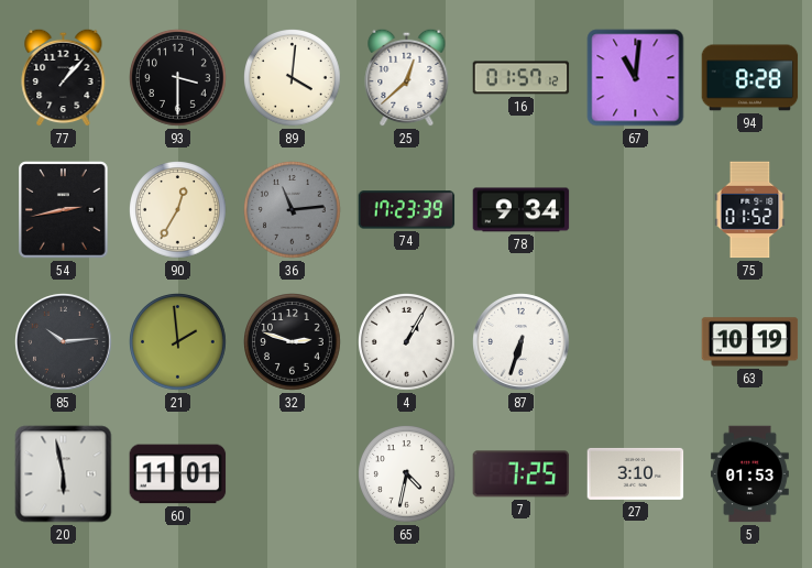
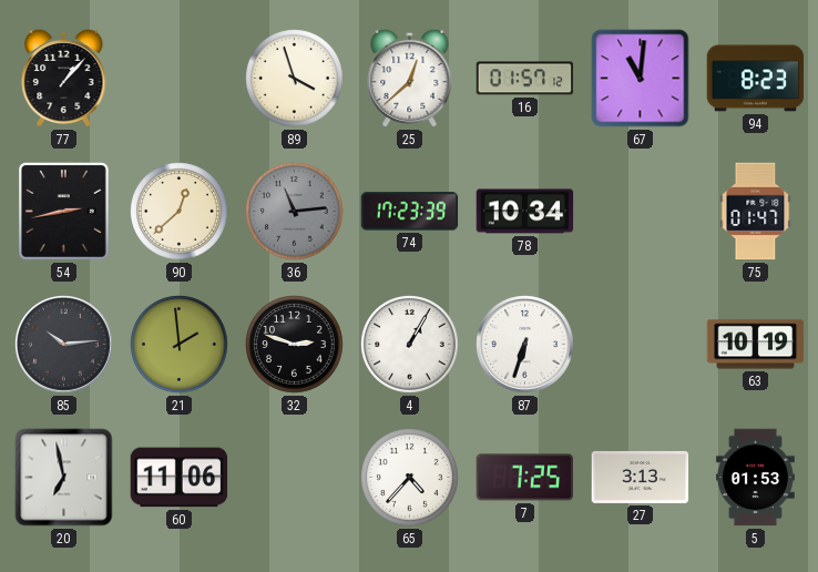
93: 3:30 -> none (178, 78)
89: 4:01 -> 3:57 (295, 79)
94: 8:28 -> 8:23 (756, 79)
90: 12:35 -> 12:38 (180, 212)
78: 9:34 -> 10:34 (525, 212)
75: 01:52 -> 01:47 (756, 212)
20: 5:58 -> 6:58 (64, 478)
60: 11:01 -> 11:06 (180, 478)
65: 4:32 -> 4:37 (410, 478)
27: 3:10 -> 3:13 (641, 477)
